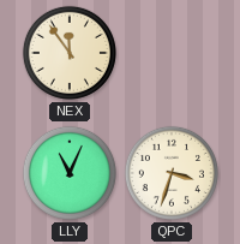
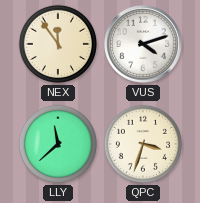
VUS: none -> 4:12 (144, 45)
LLY: 11:04 -> 11:38 (58, 144)
